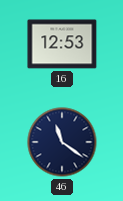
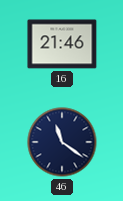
16: 12:53 -> 21:46 (62, 44)
